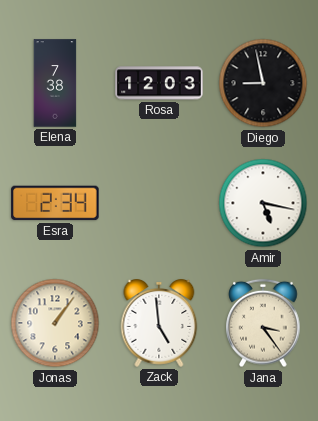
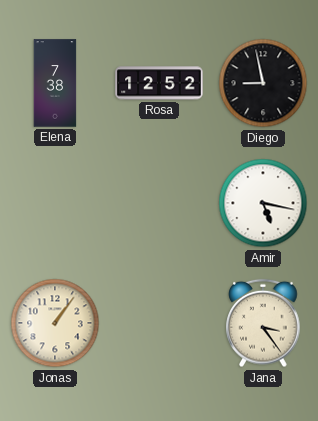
Rosa: 12:03 -> 12:52 (159, 83)
Esra: 2:34 -> none (55, 203)
Zack: 4:59 -> none (159, 323)
